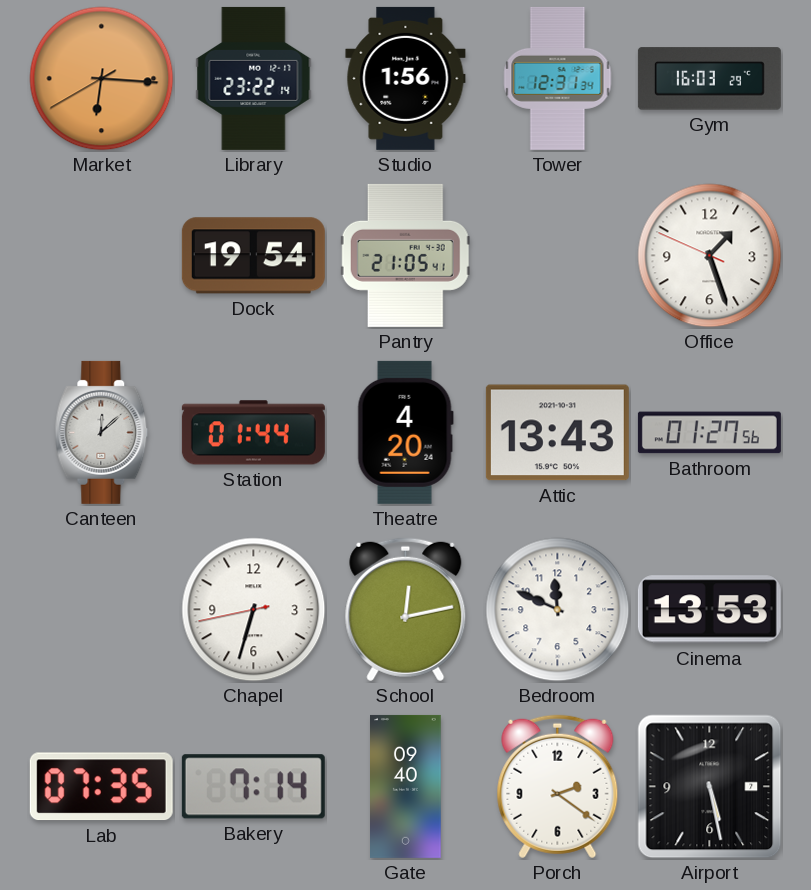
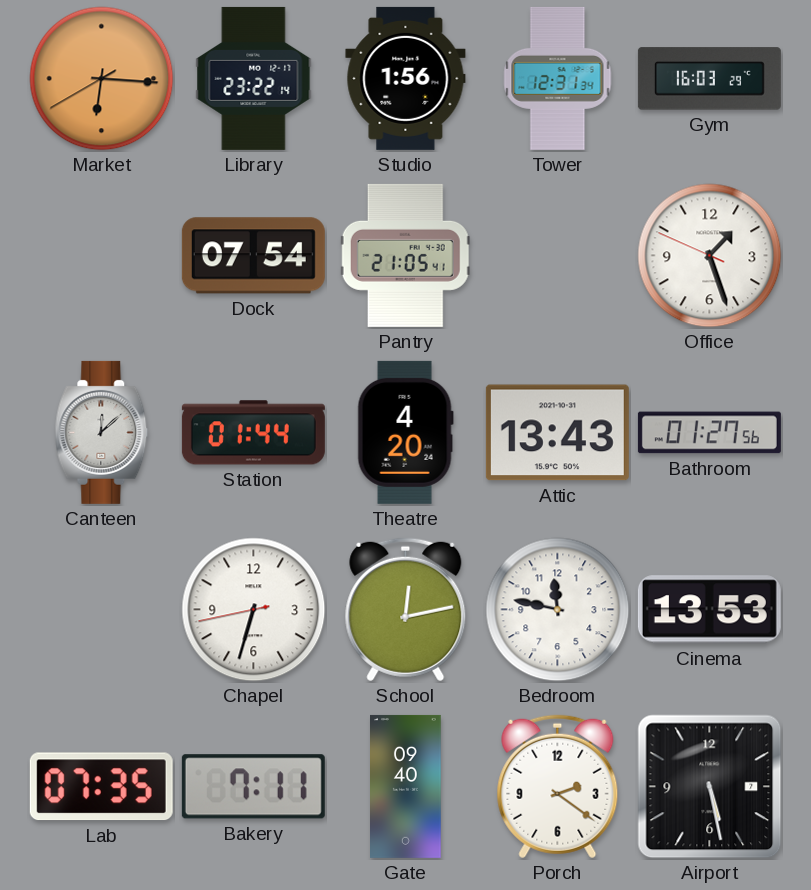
Dock: 19:54 -> 07:54 (253, 256)
Bedroom: 11:49 -> 11:47 (558, 610)
Bakery: 7:14 -> 7:11 (253, 787)
